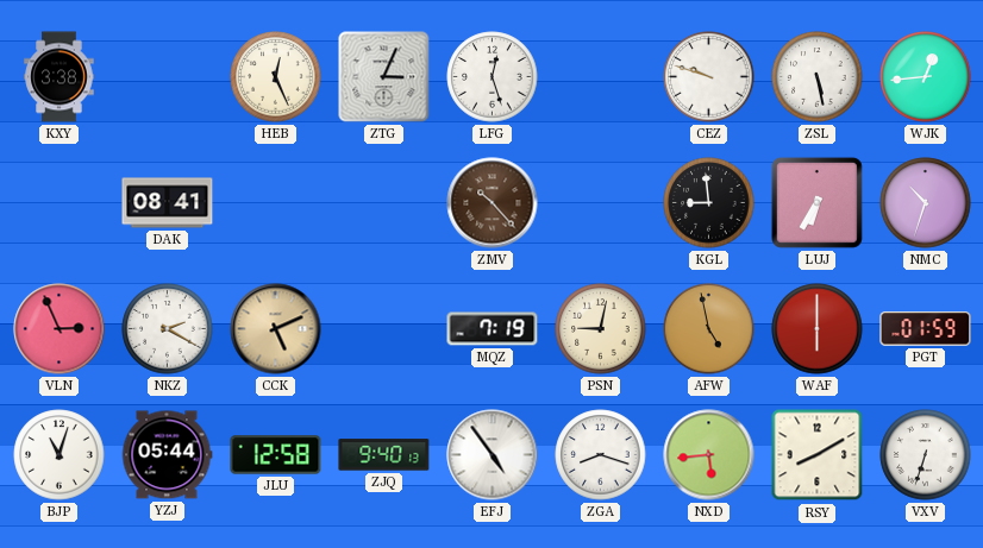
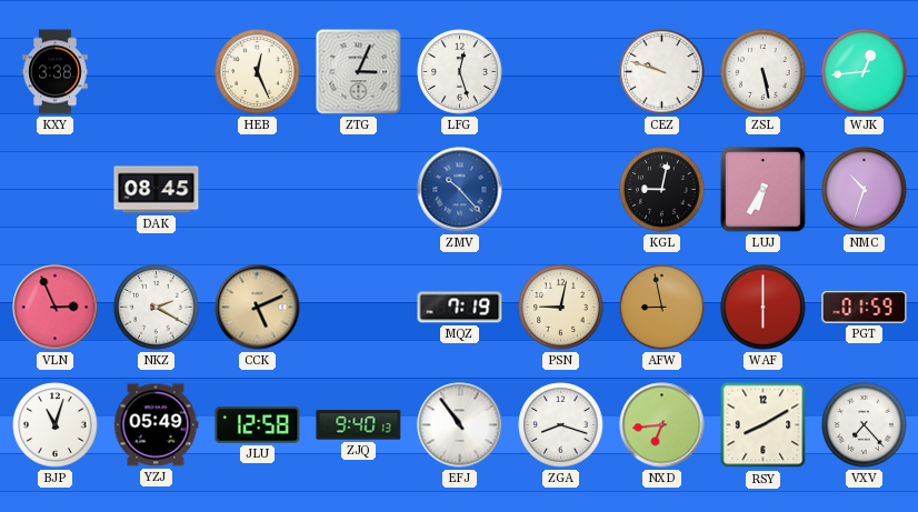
DAK: 08:41 -> 08:45 (157, 190)
ZMV dial: brown -> blue (460, 190)
KGL: 8:59 -> 9:02 (662, 190)
AFW: 4:58 -> 8:58 (662, 308)
YZJ: 05:44 -> 05:49 (156, 425)
EFJ: 4:54 -> 10:54 (460, 425)
NXD: 5:44 -> 6:44 (662, 425)
VXV: 6:33 -> 7:23 (865, 425)
